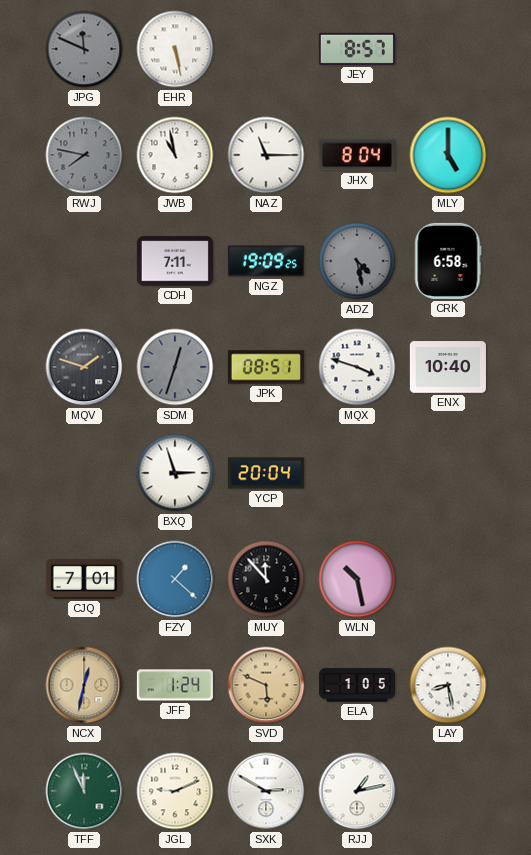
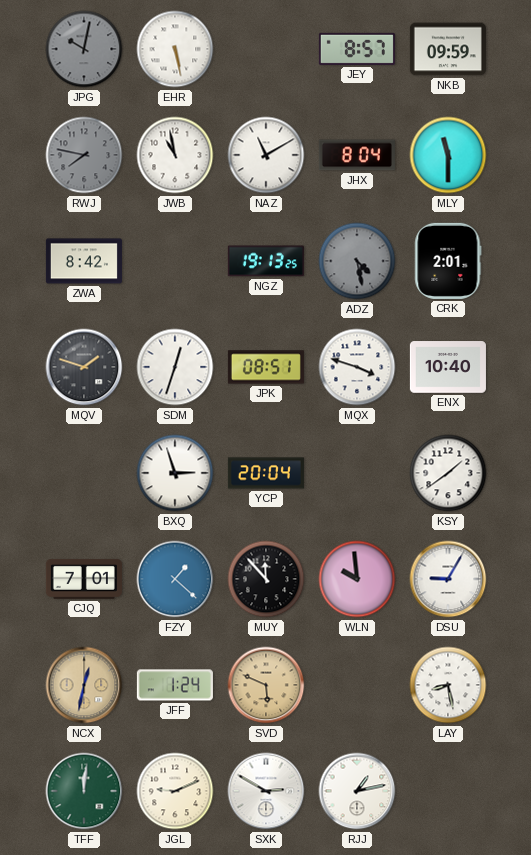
JPG: 11:49 -> 10:02 (84, 49)
NKB: none -> 09:59 (448, 49)
NAZ: 11:15 -> 11:10 (266, 155)
MLY: 5:00 -> 11:30 (448, 155)
ZWA: none -> 8:42 (84, 261)
CDH: 7:11 -> none (175, 261)
NGZ: 19:09 -> 19:13 (266, 261)
CRK: 6:58 -> 2:01 (448, 261)
SDM dial: grey -> white (175, 367)
KSY: none -> 1:39 (448, 473)
WLN: 10:28 -> 9:59 (357, 579)
DSU: none -> 9:05 (448, 579)
ELA: 1:05 -> none (357, 685)
TFF: 11:56 -> 12:01 (84, 791)
